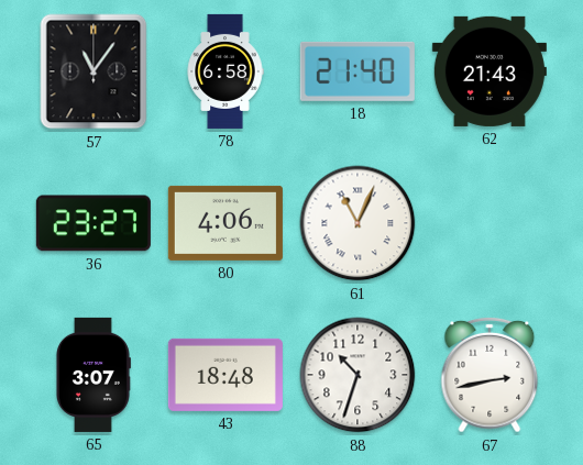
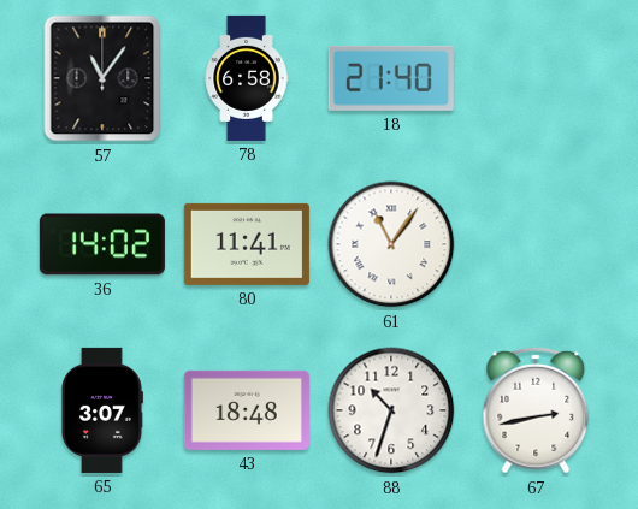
62: 21:43 -> none (490, 71)
36: 23:27 -> 14:02 (102, 244)
80: 4:06 -> 11:41 (247, 244)
61: 11:04 -> 11:06 (391, 244)
